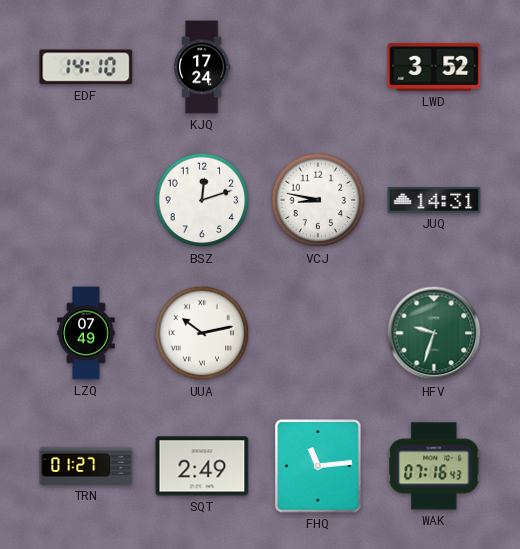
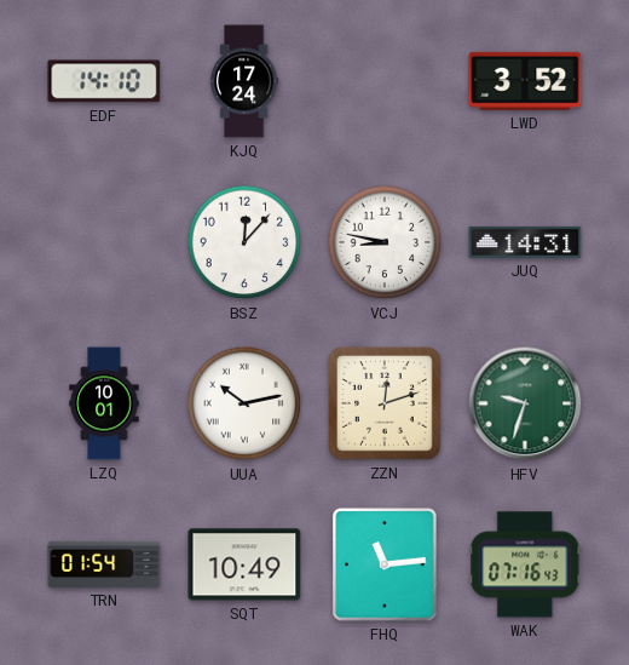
BSZ: 12:12 -> 12:07 (244, 242)
LZQ: 07:49 -> 10:01 (104, 403)
ZZN: none -> 12:12 (386, 405)
TRN: 01:27 -> 01:54 (104, 564)
SQT: 2:49 -> 10:49 (244, 564)
